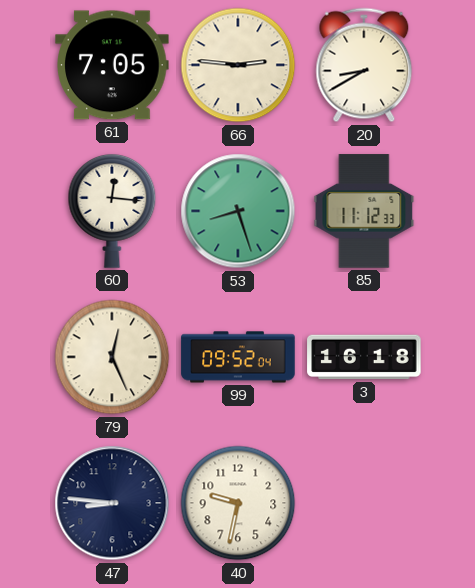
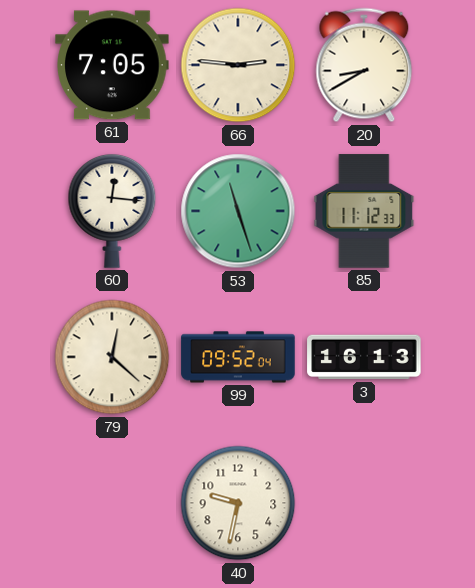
53: 8:27 -> 11:27 (238, 211)
79: 12:26 -> 12:22 (112, 357)
3: 16:18 -> 16:13 (364, 357)
47: 8:46 -> none (112, 503)
